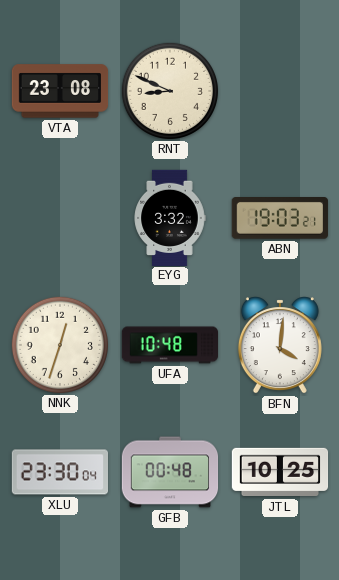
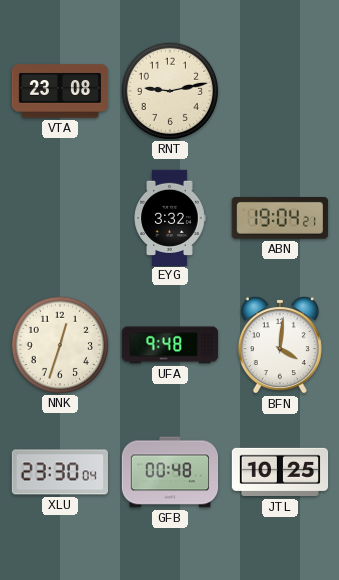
RNT: 8:49 -> 9:13 (169, 90)
ABN: 19:03 -> 19:04 (280, 219)
UFA: 10:48 -> 9:48 (170, 345)
